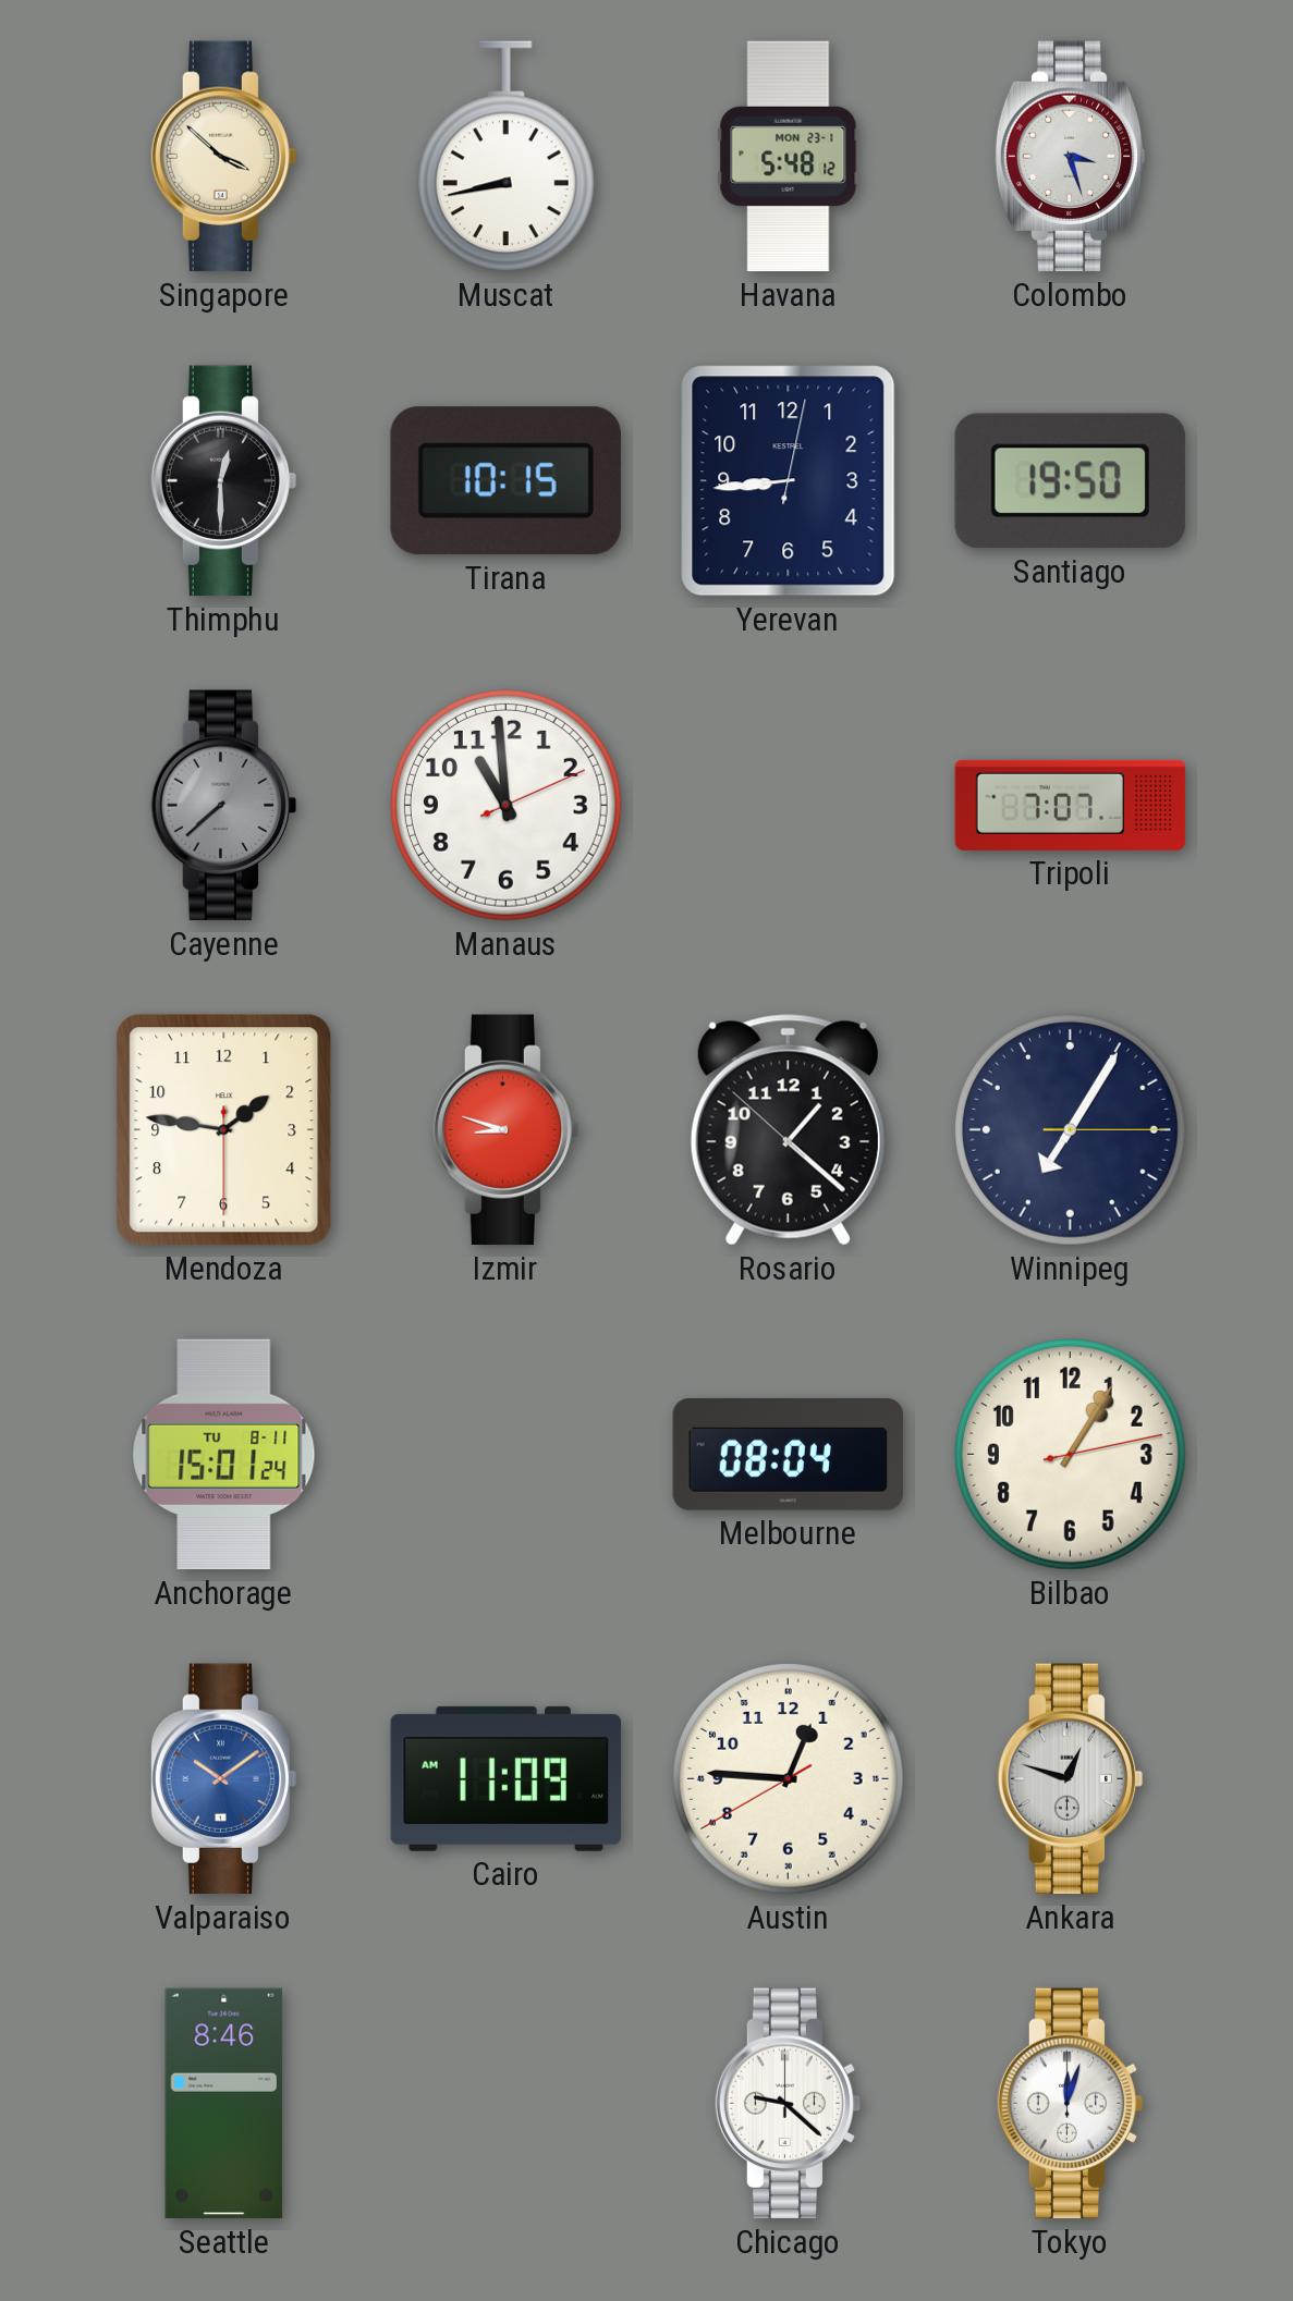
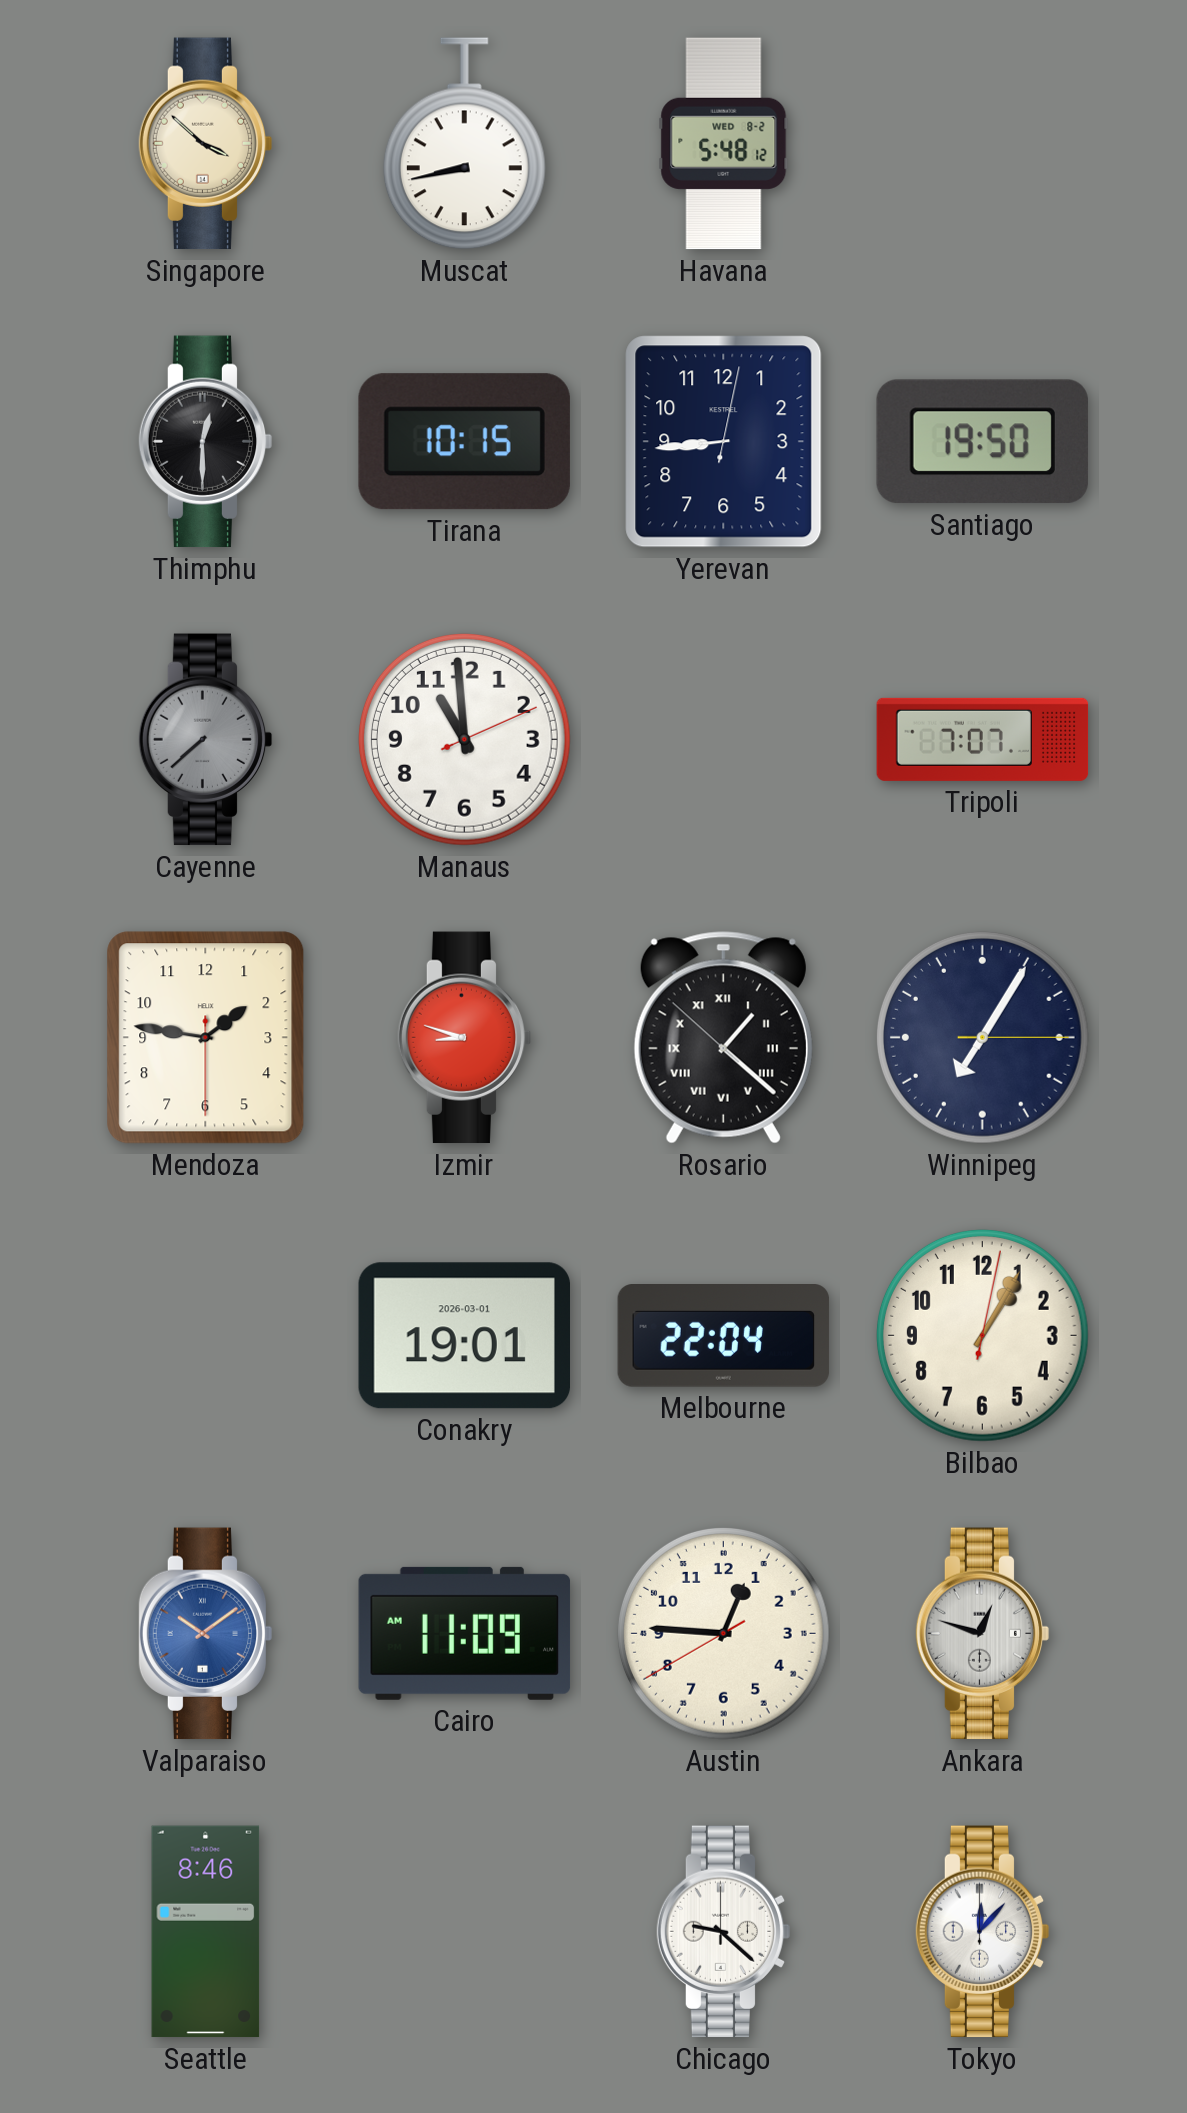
Havana date: MON 23-1 -> WED 8-2 (724, 144)
Colombo: 3:27 -> none (1070, 157)
Rosario numerals: Arabic -> Roman (723, 1038)
Anchorage: 15:01 -> none (224, 1455)
Conakry: none -> 19:01 (464, 1336)
Melbourne: 08:04 -> 22:04 (724, 1336)
Bilbao: 1:05:13 -> 1:05:02 (982, 1335)
Tokyo: 12:03 -> 12:07 (983, 1932)
